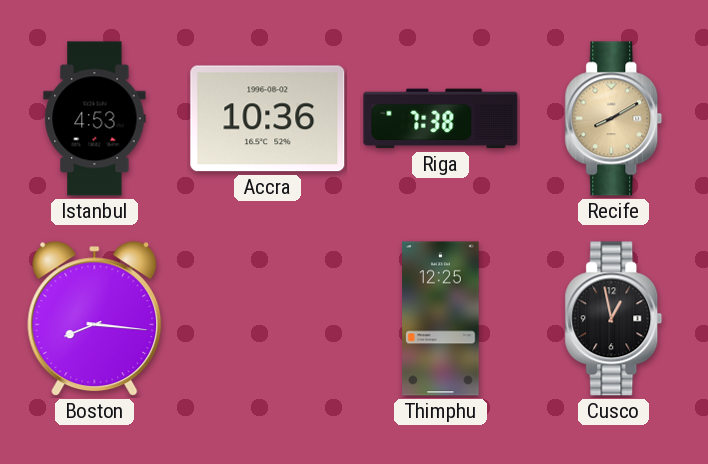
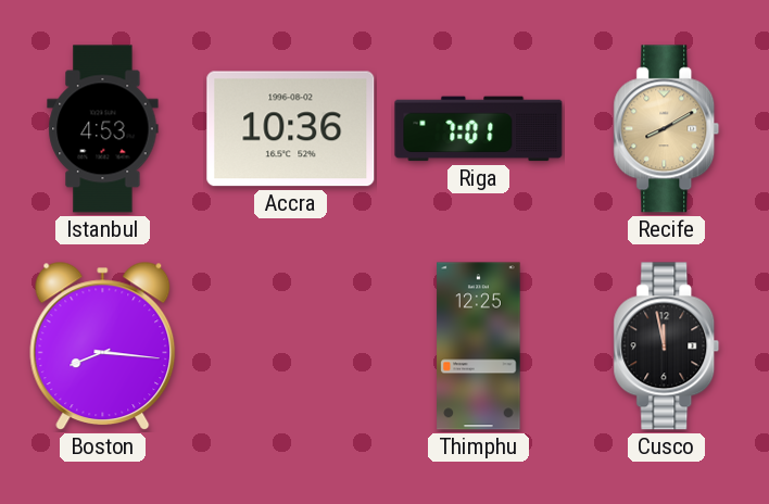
Riga: 7:38 -> 7:01 (479, 129)
Cusco: 12:58 -> 11:58 (667, 346)
